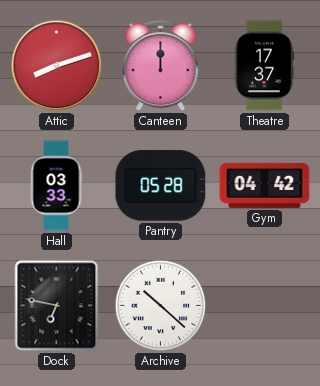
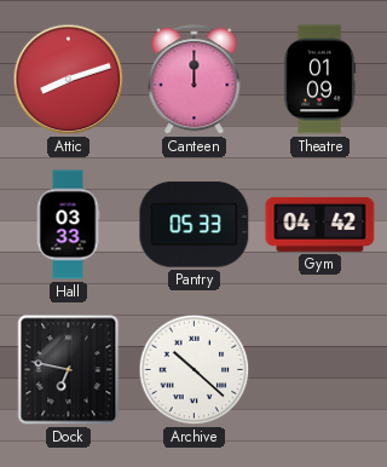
Theatre: 17:37 -> 01:09 (319, 80)
Pantry: 05:28 -> 05:33 (195, 225)
